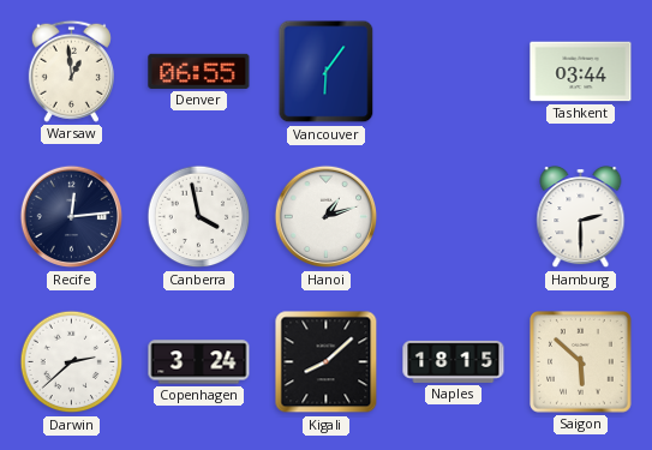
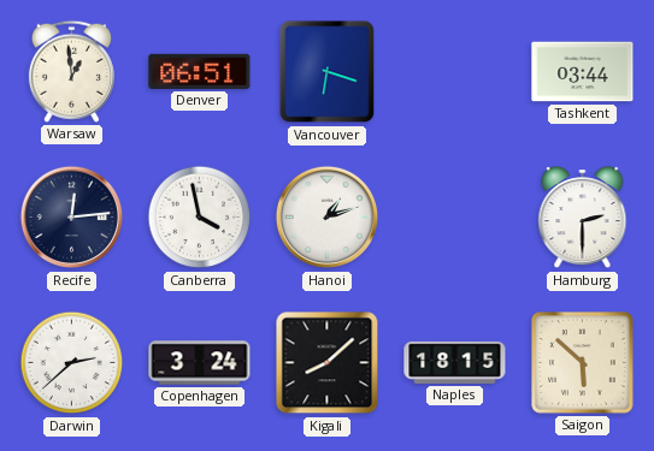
Denver: 06:55 -> 06:51 (200, 71)
Vancouver: 6:06 -> 6:18 (328, 72)
